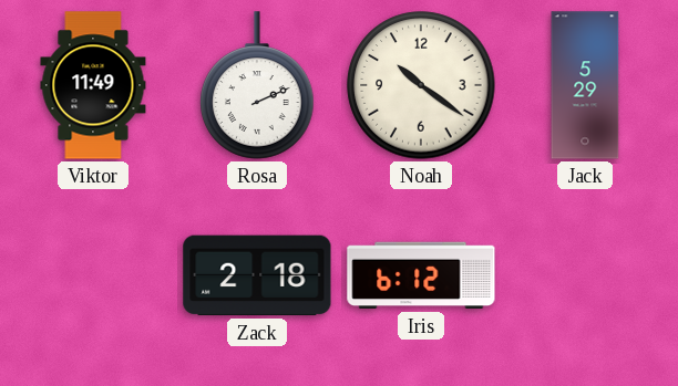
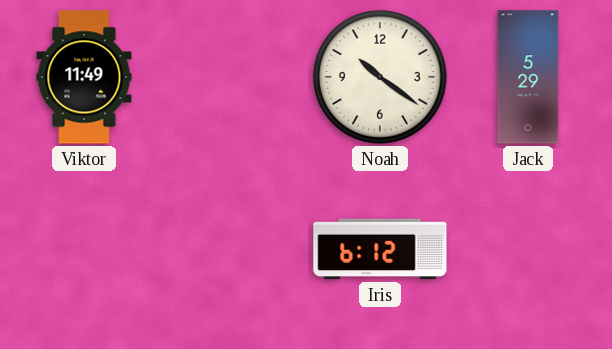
Rosa: 2:11 -> none (257, 85)
Zack: 2:18 -> none (257, 275)
